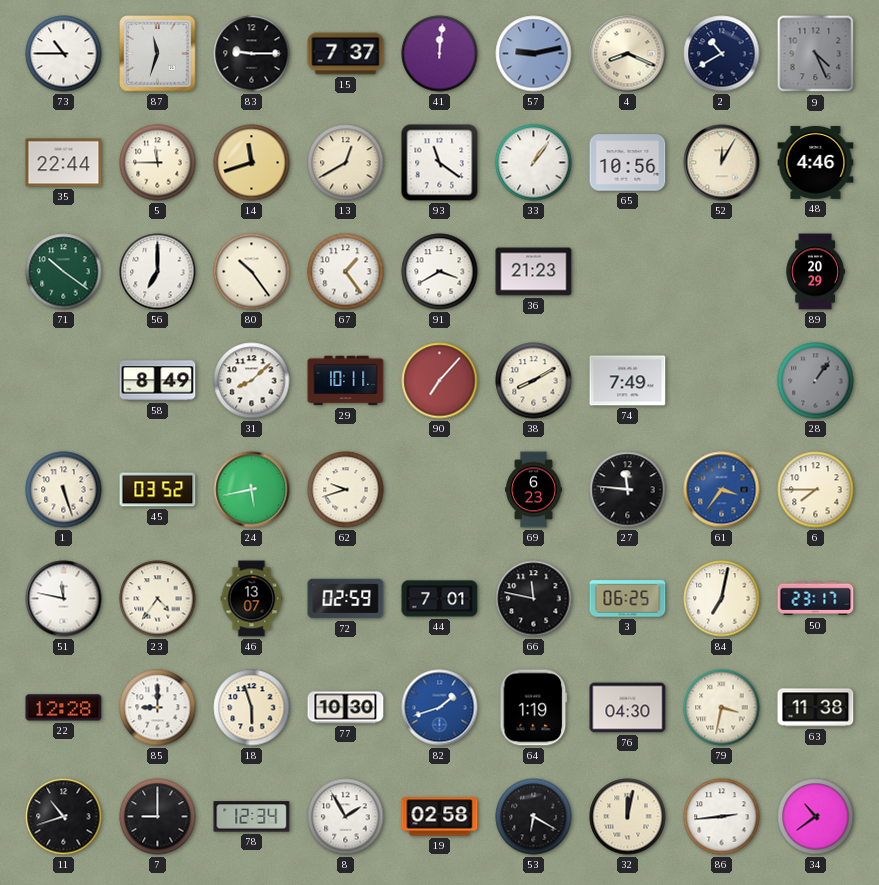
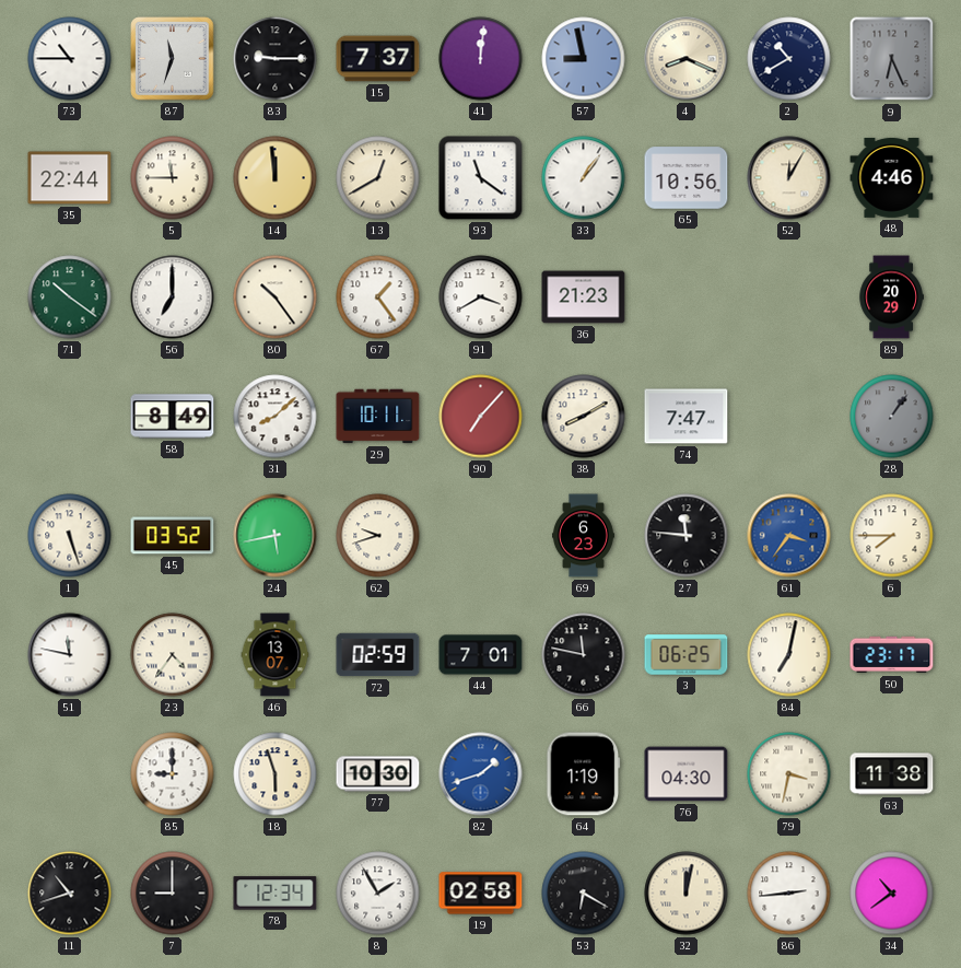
57: 9:13 -> 8:58 (584, 59)
9: 4:26 -> 6:26 (892, 59)
14: 11:42 -> 11:59 (276, 178)
74: 7:49 -> 7:47 (687, 417)
22: 12:28 -> none (64, 708)
